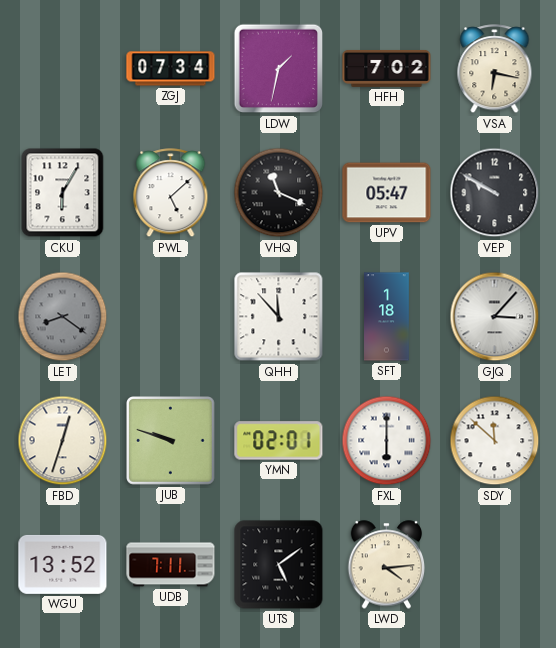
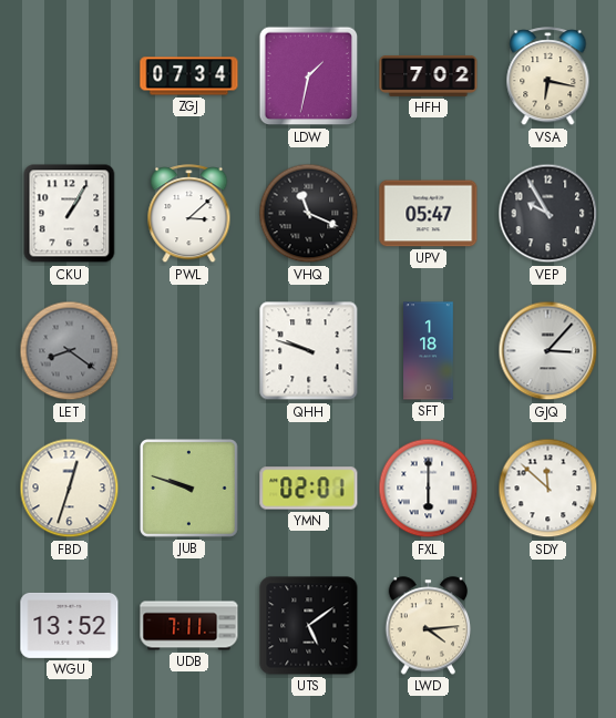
CKU: 6:05 -> 1:05 (70, 214)
PWL: 5:08 -> 3:08 (189, 214)
VEP: 9:50 -> 9:55 (548, 214)
QHH: 11:53 -> 9:48 (309, 351)
